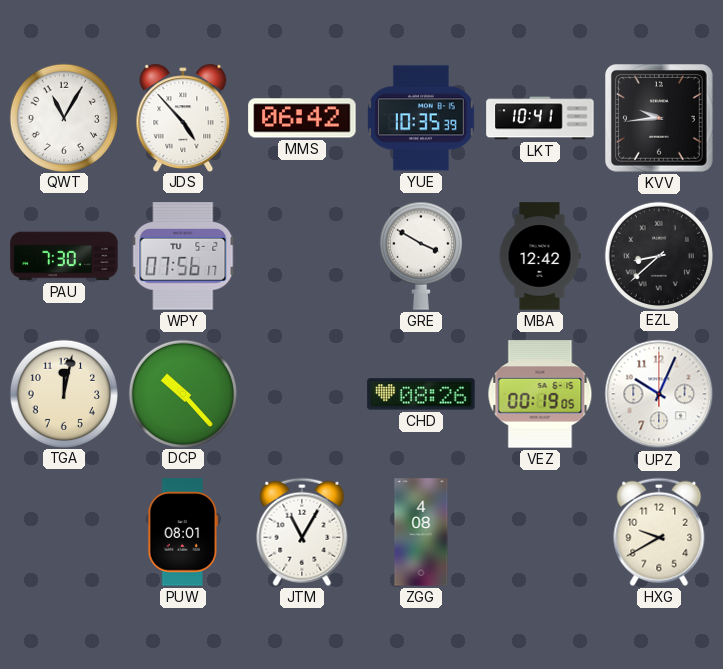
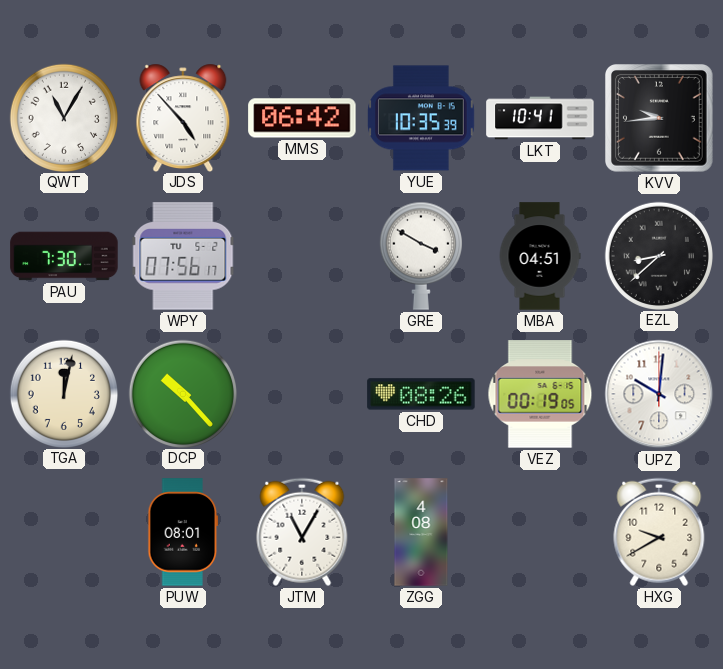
MBA: 12:42 -> 04:51 (540, 256)
UPZ: 10:04 -> 10:01 (659, 394)
